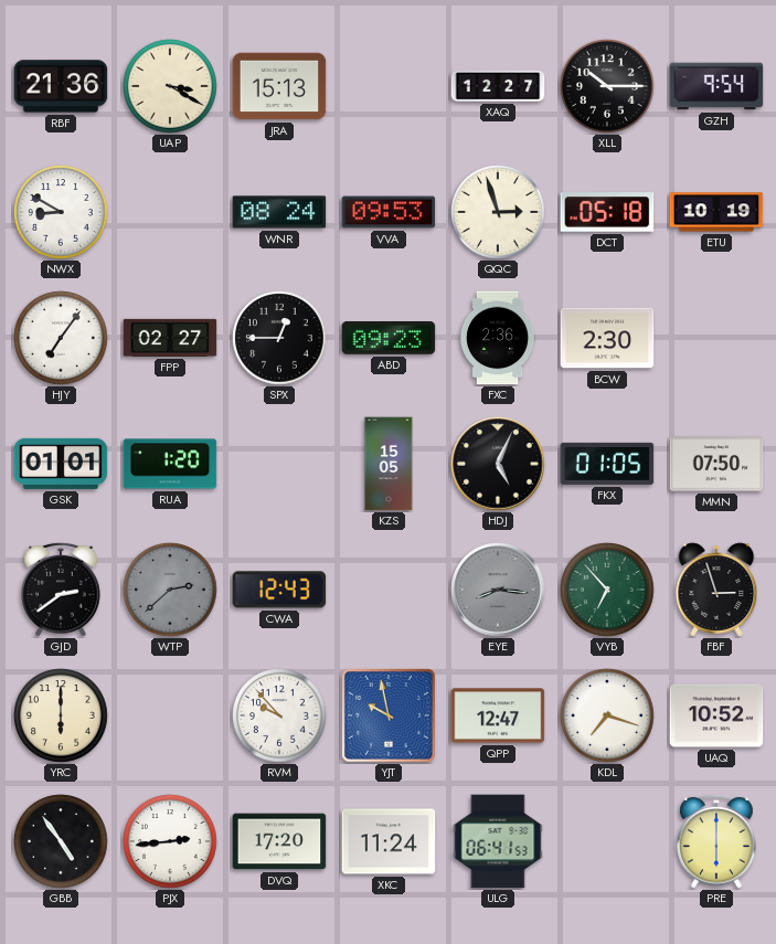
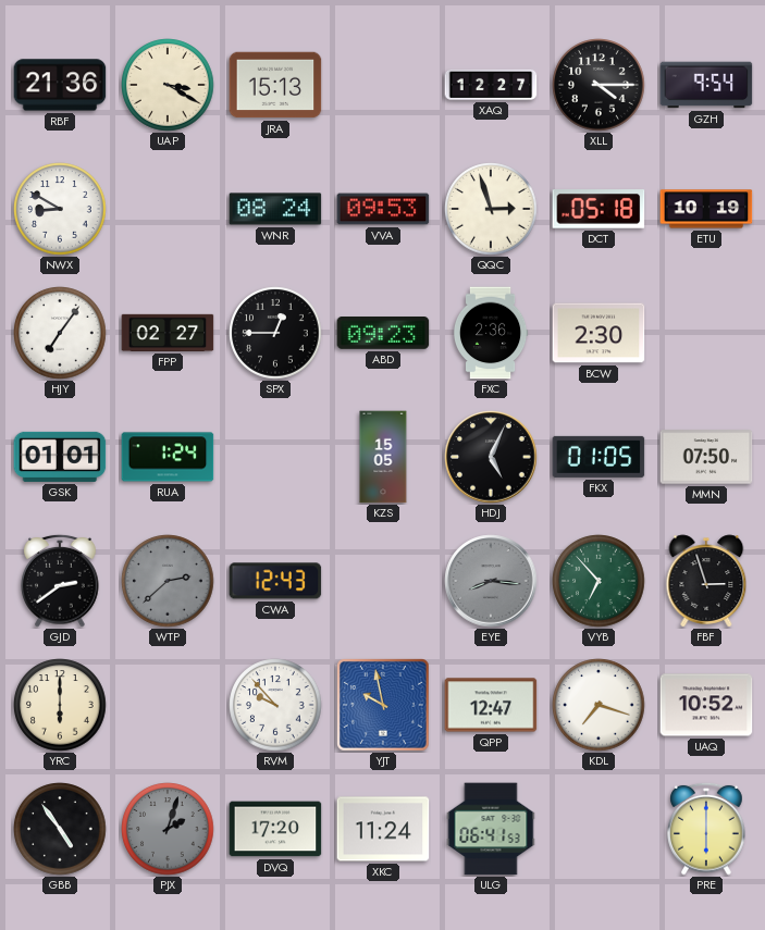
XLL: 10:15 -> 4:15 (599, 85)
RUA: 1:20 -> 1:24 (168, 457)
PJX: 2:44 -> 2:03 (168, 829)
PJX dial: white -> grey (168, 829)
